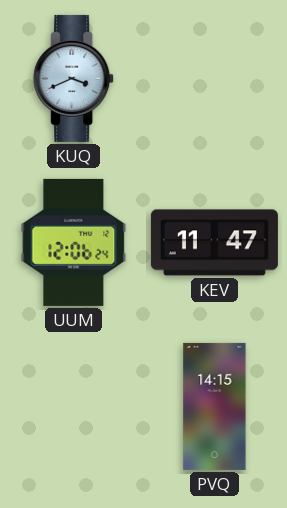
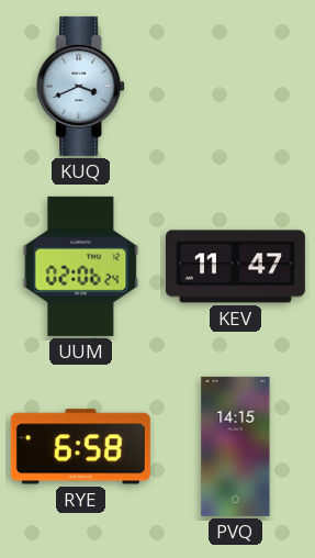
UUM: 12:06 -> 02:06 (81, 266)
RYE: none -> 6:58 (80, 447)
